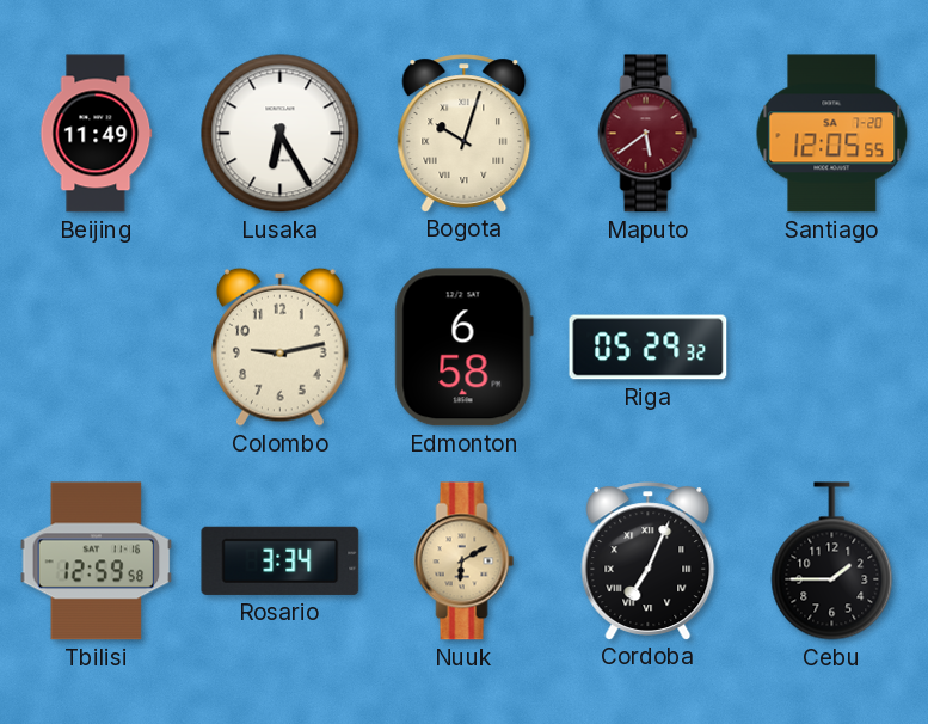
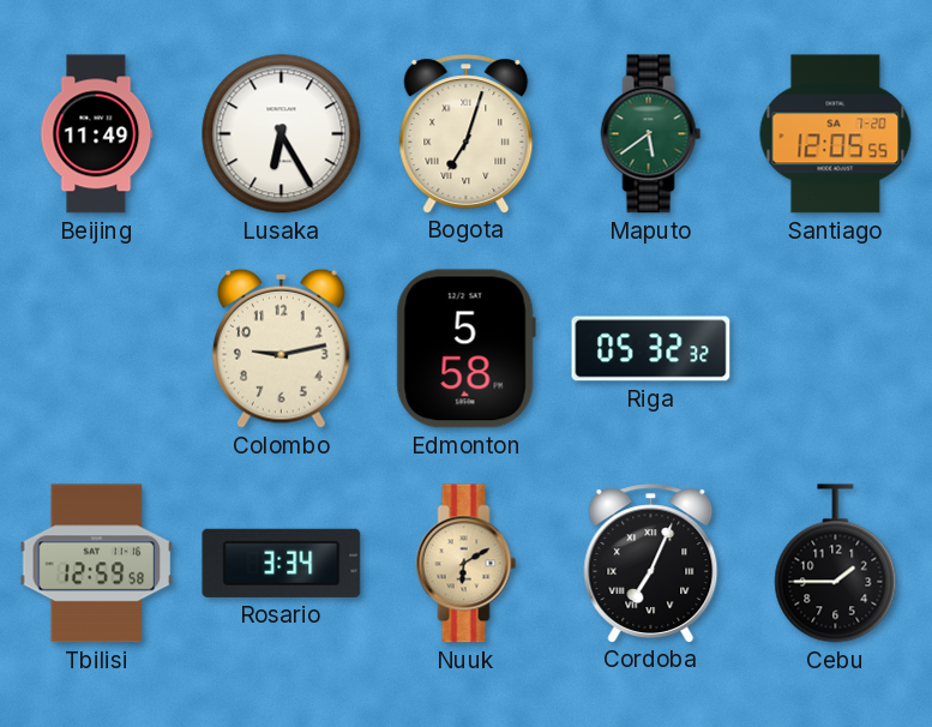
Bogota: 10:03 -> 7:03 (467, 133)
Maputo dial: burgundy -> green (651, 134)
Edmonton: 6:58 -> 5:58 (465, 349)
Riga: 05:29 -> 05:32 (651, 349)
